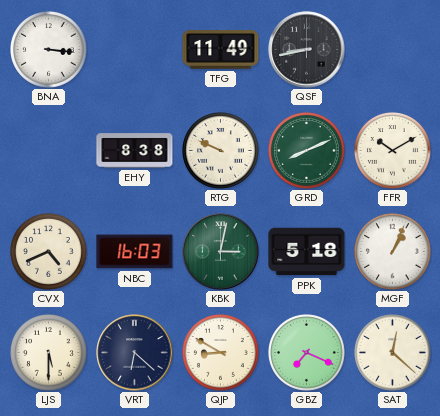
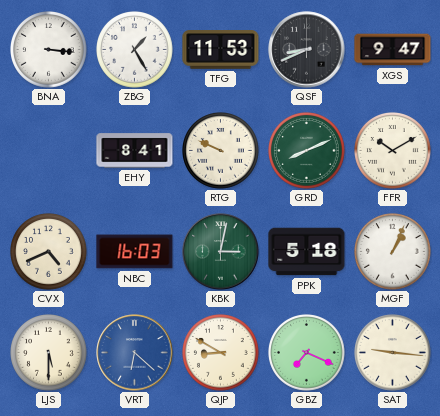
ZBG: none -> 1:25 (135, 50)
TFG: 11:49 -> 11:53 (221, 50)
QSF: 8:43 -> 8:41 (307, 50)
XGS: none -> 9:47 (393, 50)
EHY: 8:38 -> 8:41 (135, 151)
VRT dial: navy -> blue (135, 353)
SAT: 12:22 -> 9:16 (393, 353)
